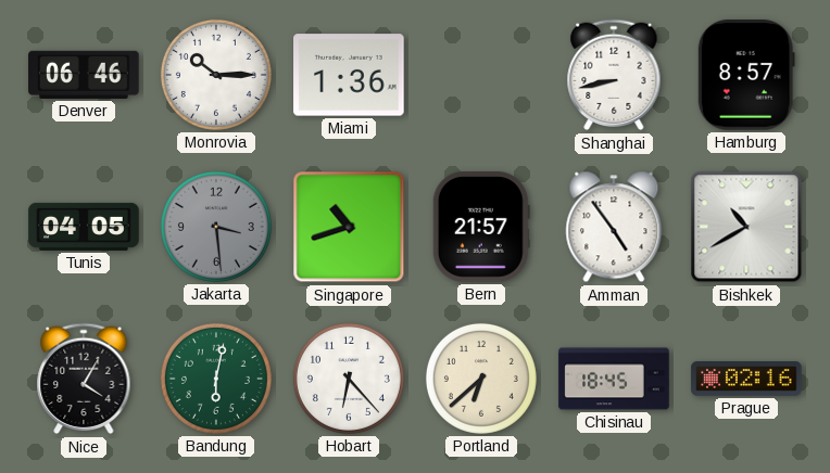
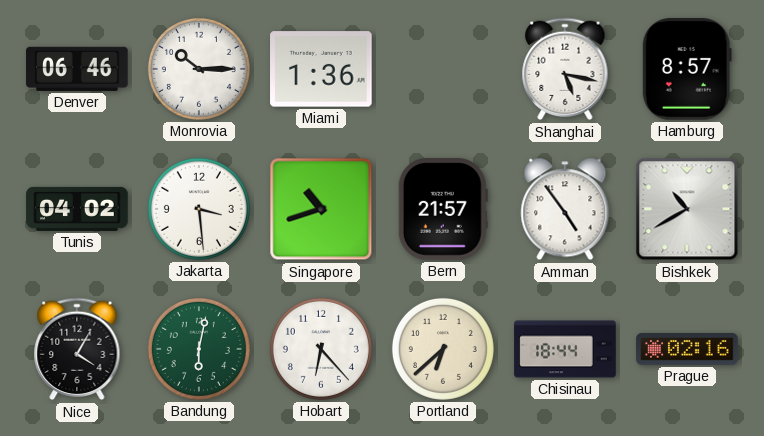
Shanghai: 8:43 -> 5:17 (565, 69)
Tunis: 04:05 -> 04:02 (77, 209)
Jakarta dial: grey -> white (199, 209)
Chisinau: 18:45 -> 18:44 (565, 349)
